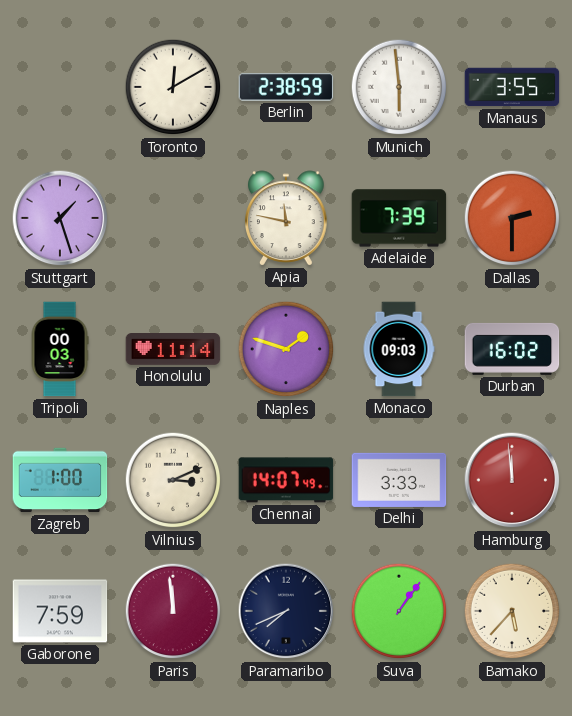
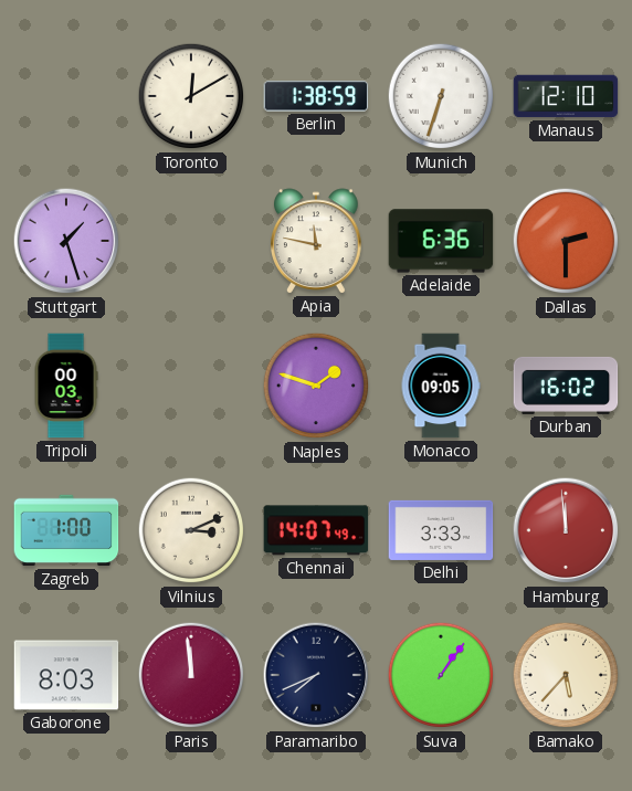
Berlin: 2:38 -> 1:38 (316, 96)
Munich: 5:59 -> 6:33 (441, 96)
Manaus: 3:55 -> 12:10 (566, 96)
Adelaide: 7:39 -> 6:36 (441, 241)
Honolulu: 11:14 -> none (173, 350)
Monaco: 09:03 -> 09:05 (441, 386)
Gaborone: 7:59 -> 8:03 (66, 675)
